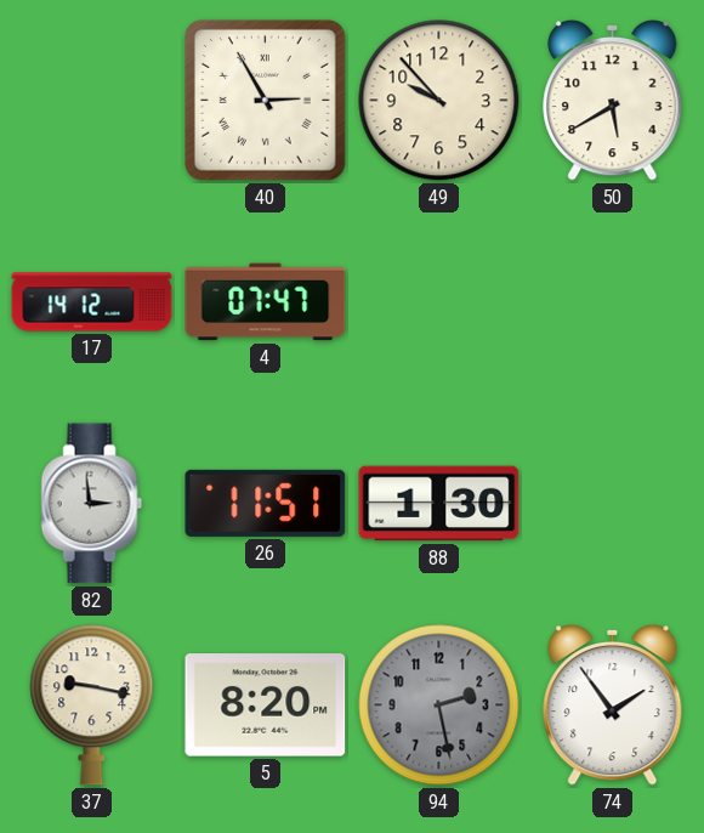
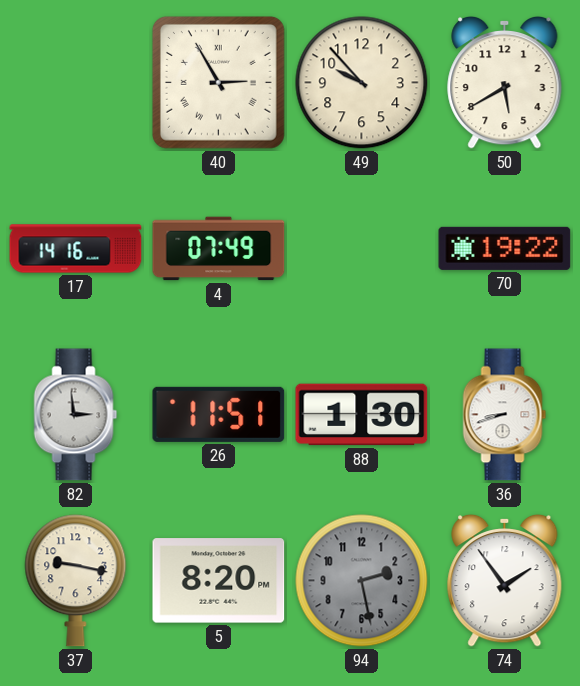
17: 14:12 -> 14:16 (76, 249)
4: 07:47 -> 07:49 (219, 249)
70: none -> 19:22 (505, 248)
36: none -> 8:42 (505, 415)
